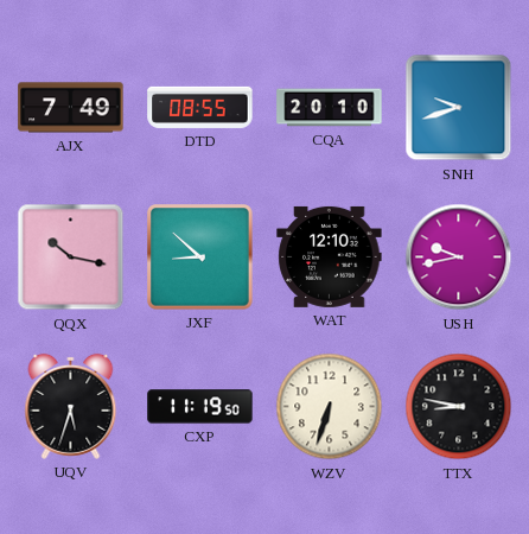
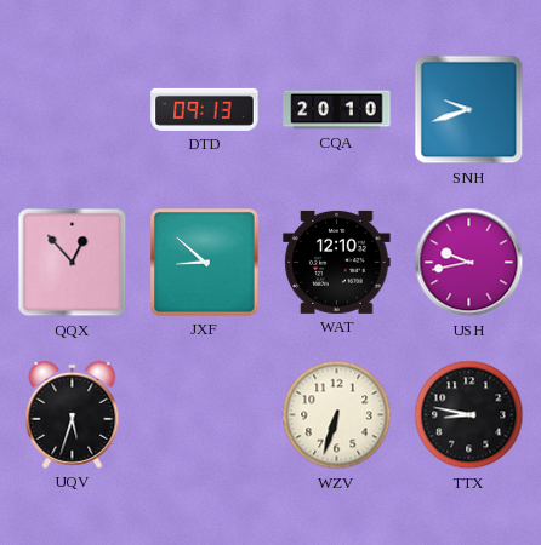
AJX: 7:49 -> none (71, 108)
DTD: 08:55 -> 09:13 (205, 109)
QQX: 10:17 -> 12:53 (73, 263)
CXP: 11:19 -> none (200, 407)
